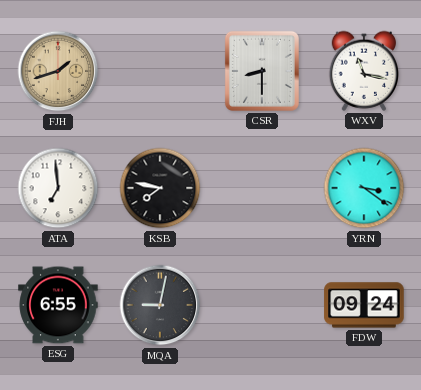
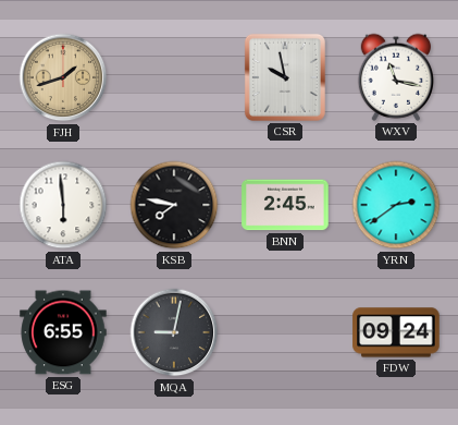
CSR: 8:30 -> 9:58 (285, 77)
ATA: 6:59 -> 5:59 (63, 205)
BNN: none -> 2:45 (285, 205)
YRN: 3:21 -> 2:39 (396, 205)
